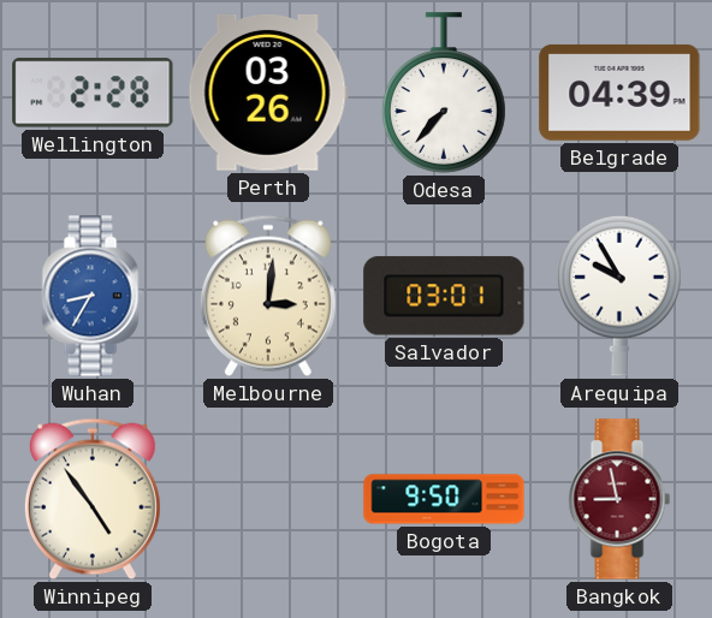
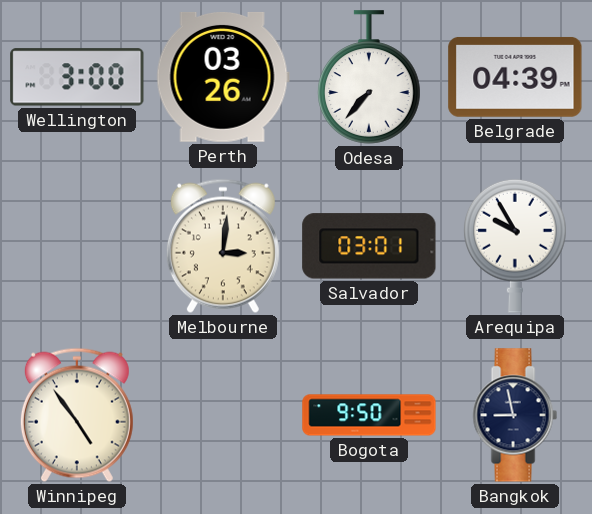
Wellington: 2:28 -> 3:00 (77, 77)
Wuhan: 8:35 -> none (93, 296)
Bangkok dial: burgundy -> navy (515, 415)
